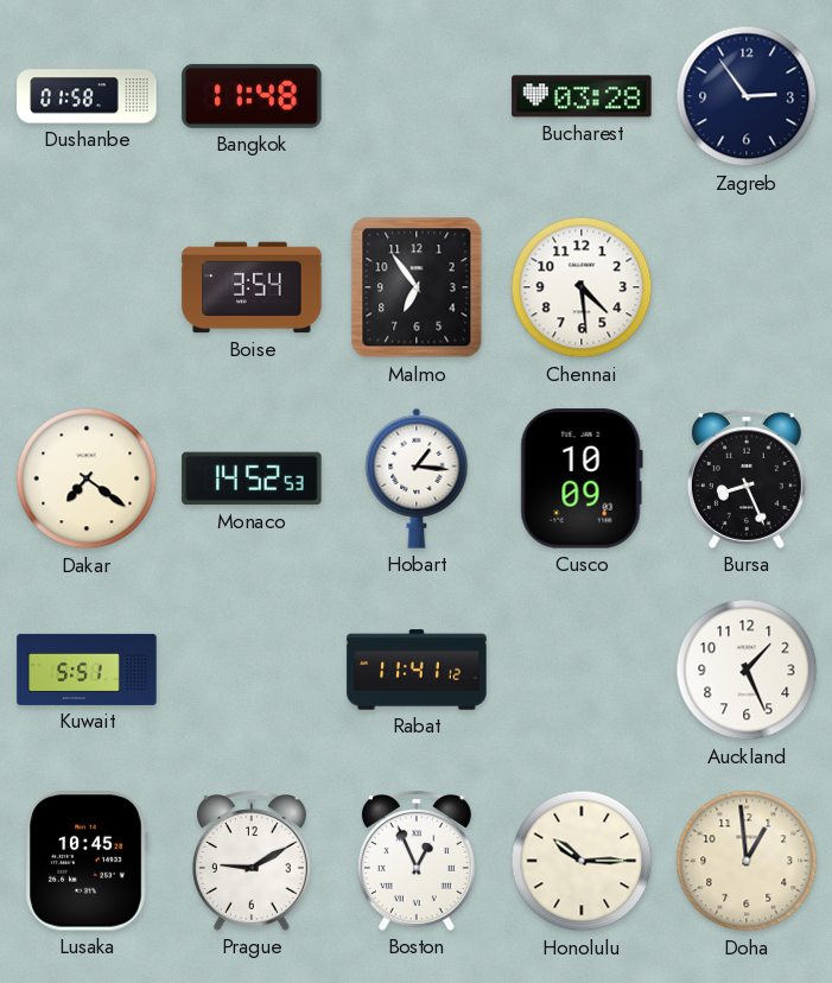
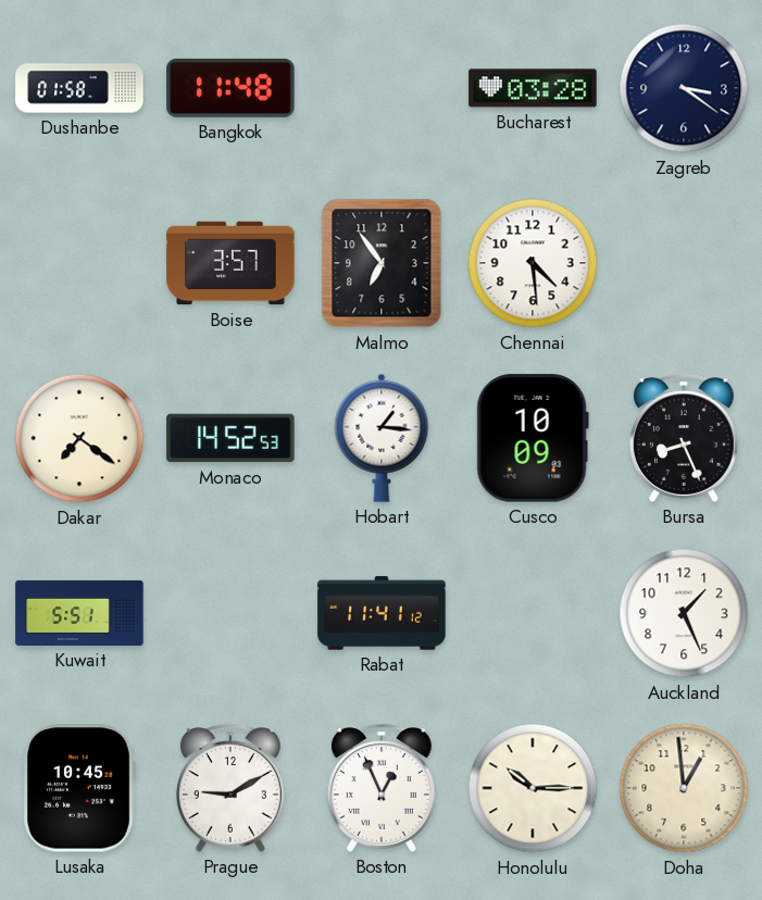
Zagreb: 2:54 -> 3:21 (684, 88)
Boise: 3:54 -> 3:57 (230, 263)
